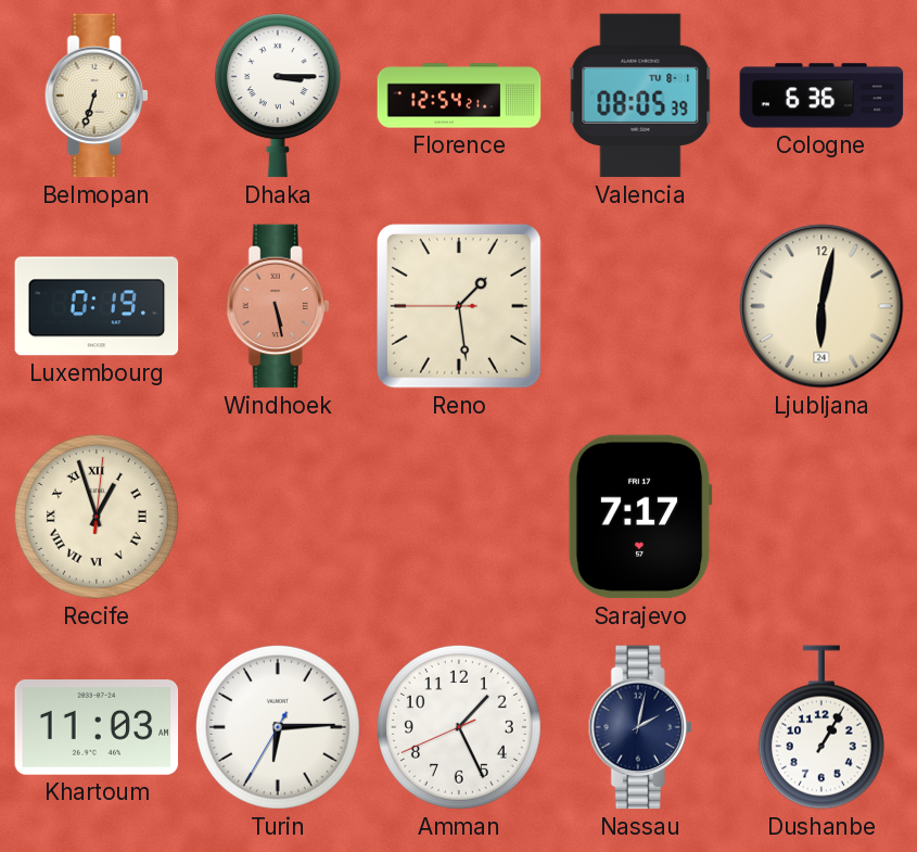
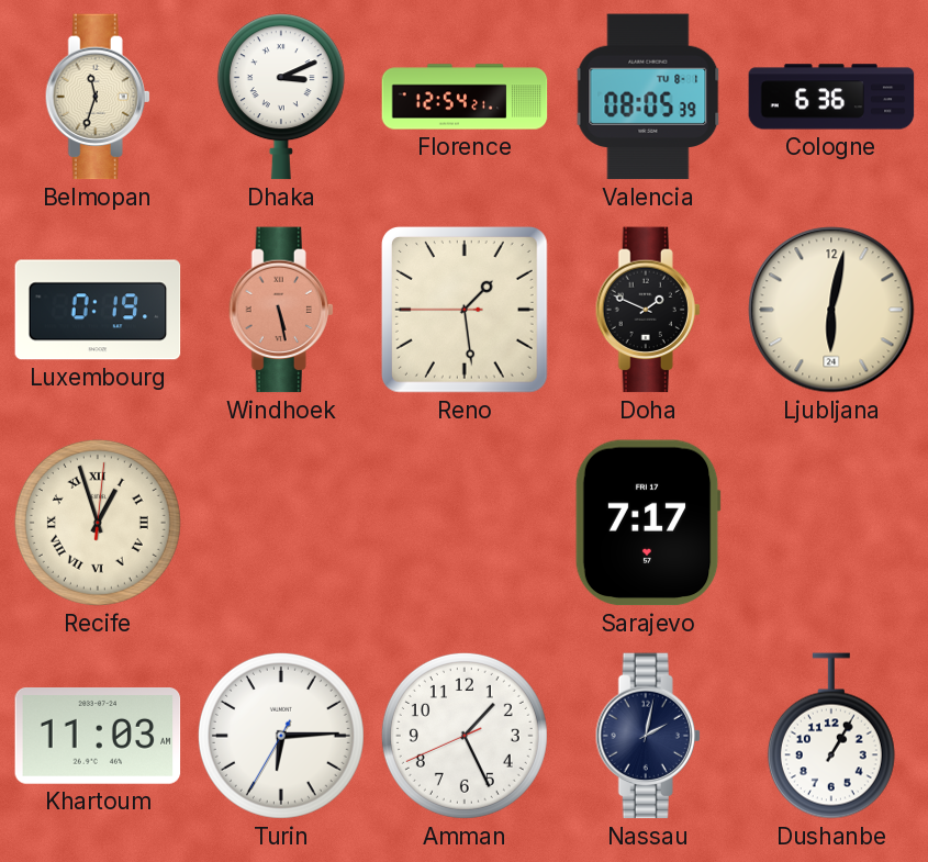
Belmopan: 6:33 -> 11:33 (98, 97)
Dhaka: 3:15 -> 3:11 (281, 97)
Doha: none -> 1:49 (648, 310)
